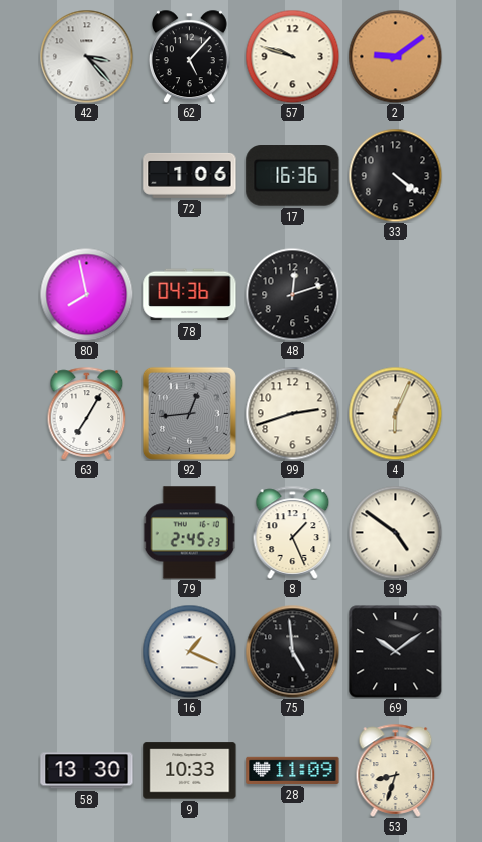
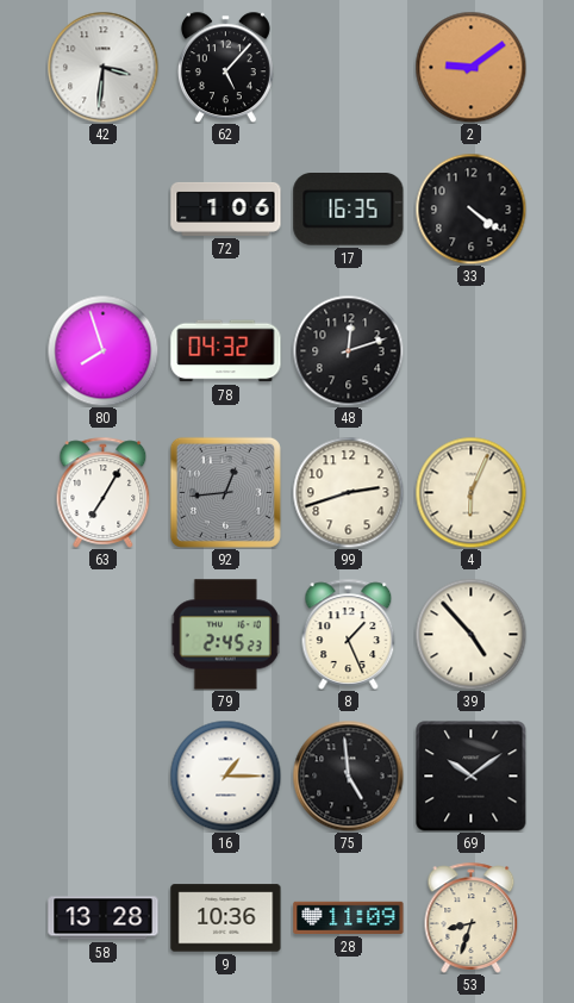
42: 3:23 -> 3:31 (102, 67)
57: 9:48 -> none (292, 56)
17: 16:36 -> 16:35 (349, 210)
80: 7:58 -> 7:57 (102, 350)
78: 04:36 -> 04:32 (226, 351)
39: 4:51 -> 4:53 (470, 634)
16: 1:19 -> 1:15 (225, 775)
58: 13:30 -> 13:28 (104, 918)
9: 10:33 -> 10:36 (226, 918)
